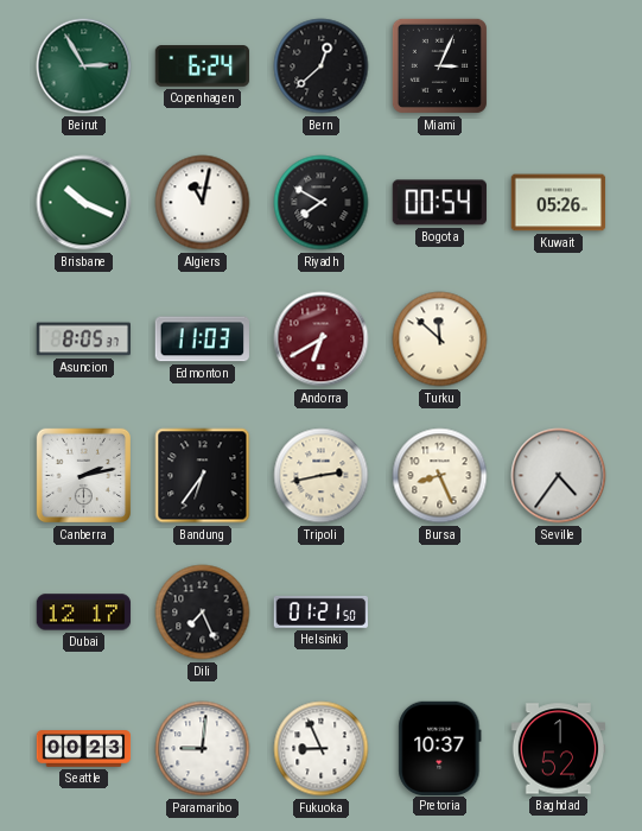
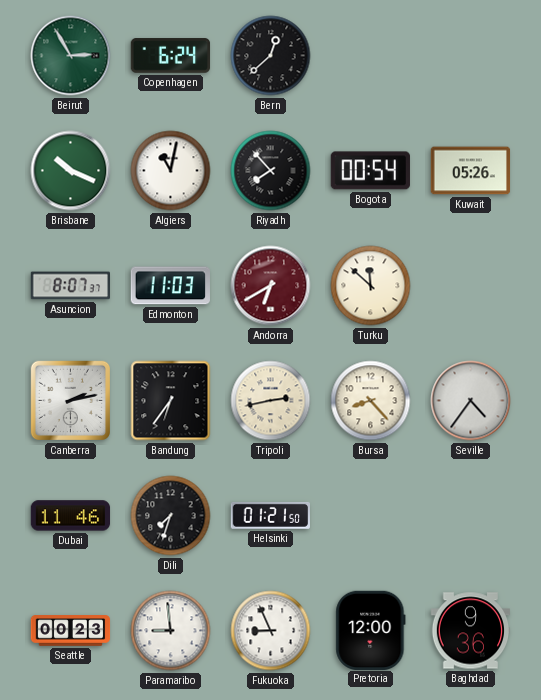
Miami: 3:04 -> none (439, 65)
Riyadh: 7:50 -> 7:53 (271, 171)
Asuncion: 8:05 -> 8:07 (70, 286)
Bursa: 8:26 -> 8:23 (371, 401)
Dubai: 12:17 -> 11:46 (71, 516)
Dili: 7:26 -> 7:33 (171, 516)
Paramaribo: 9:01 -> 8:59 (171, 631)
Pretoria: 10:37 -> 12:00 (371, 630)
Baghdad: 1:52 -> 9:36 (471, 631)
